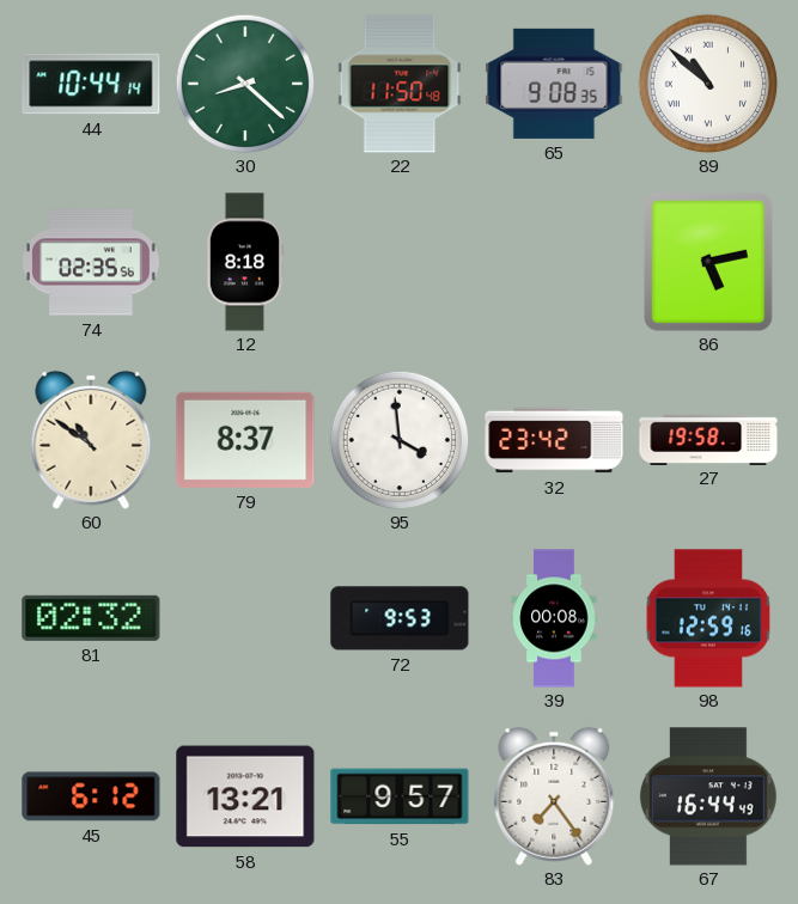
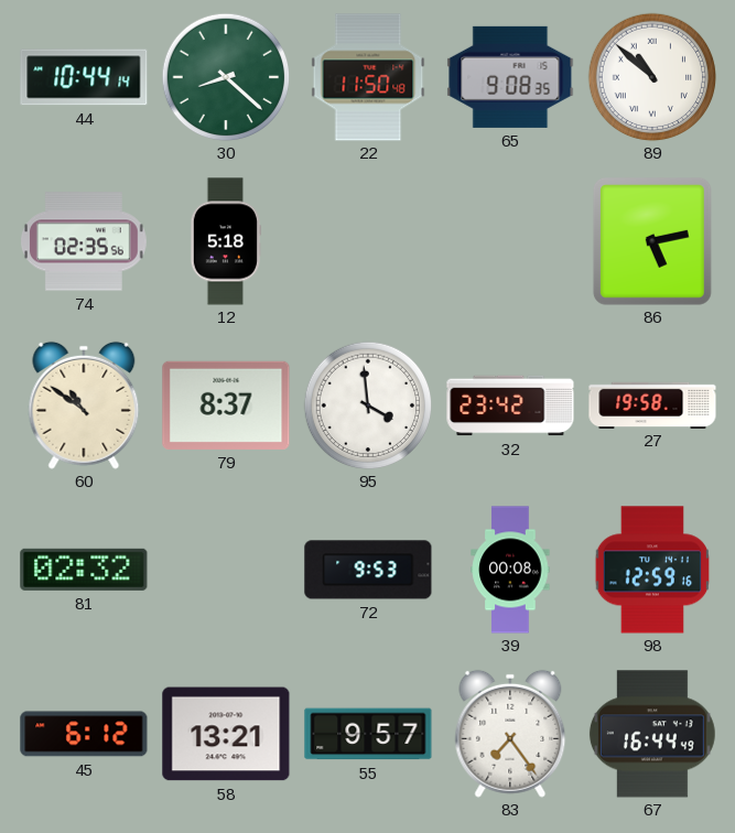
12: 8:18 -> 5:18 (225, 241)
